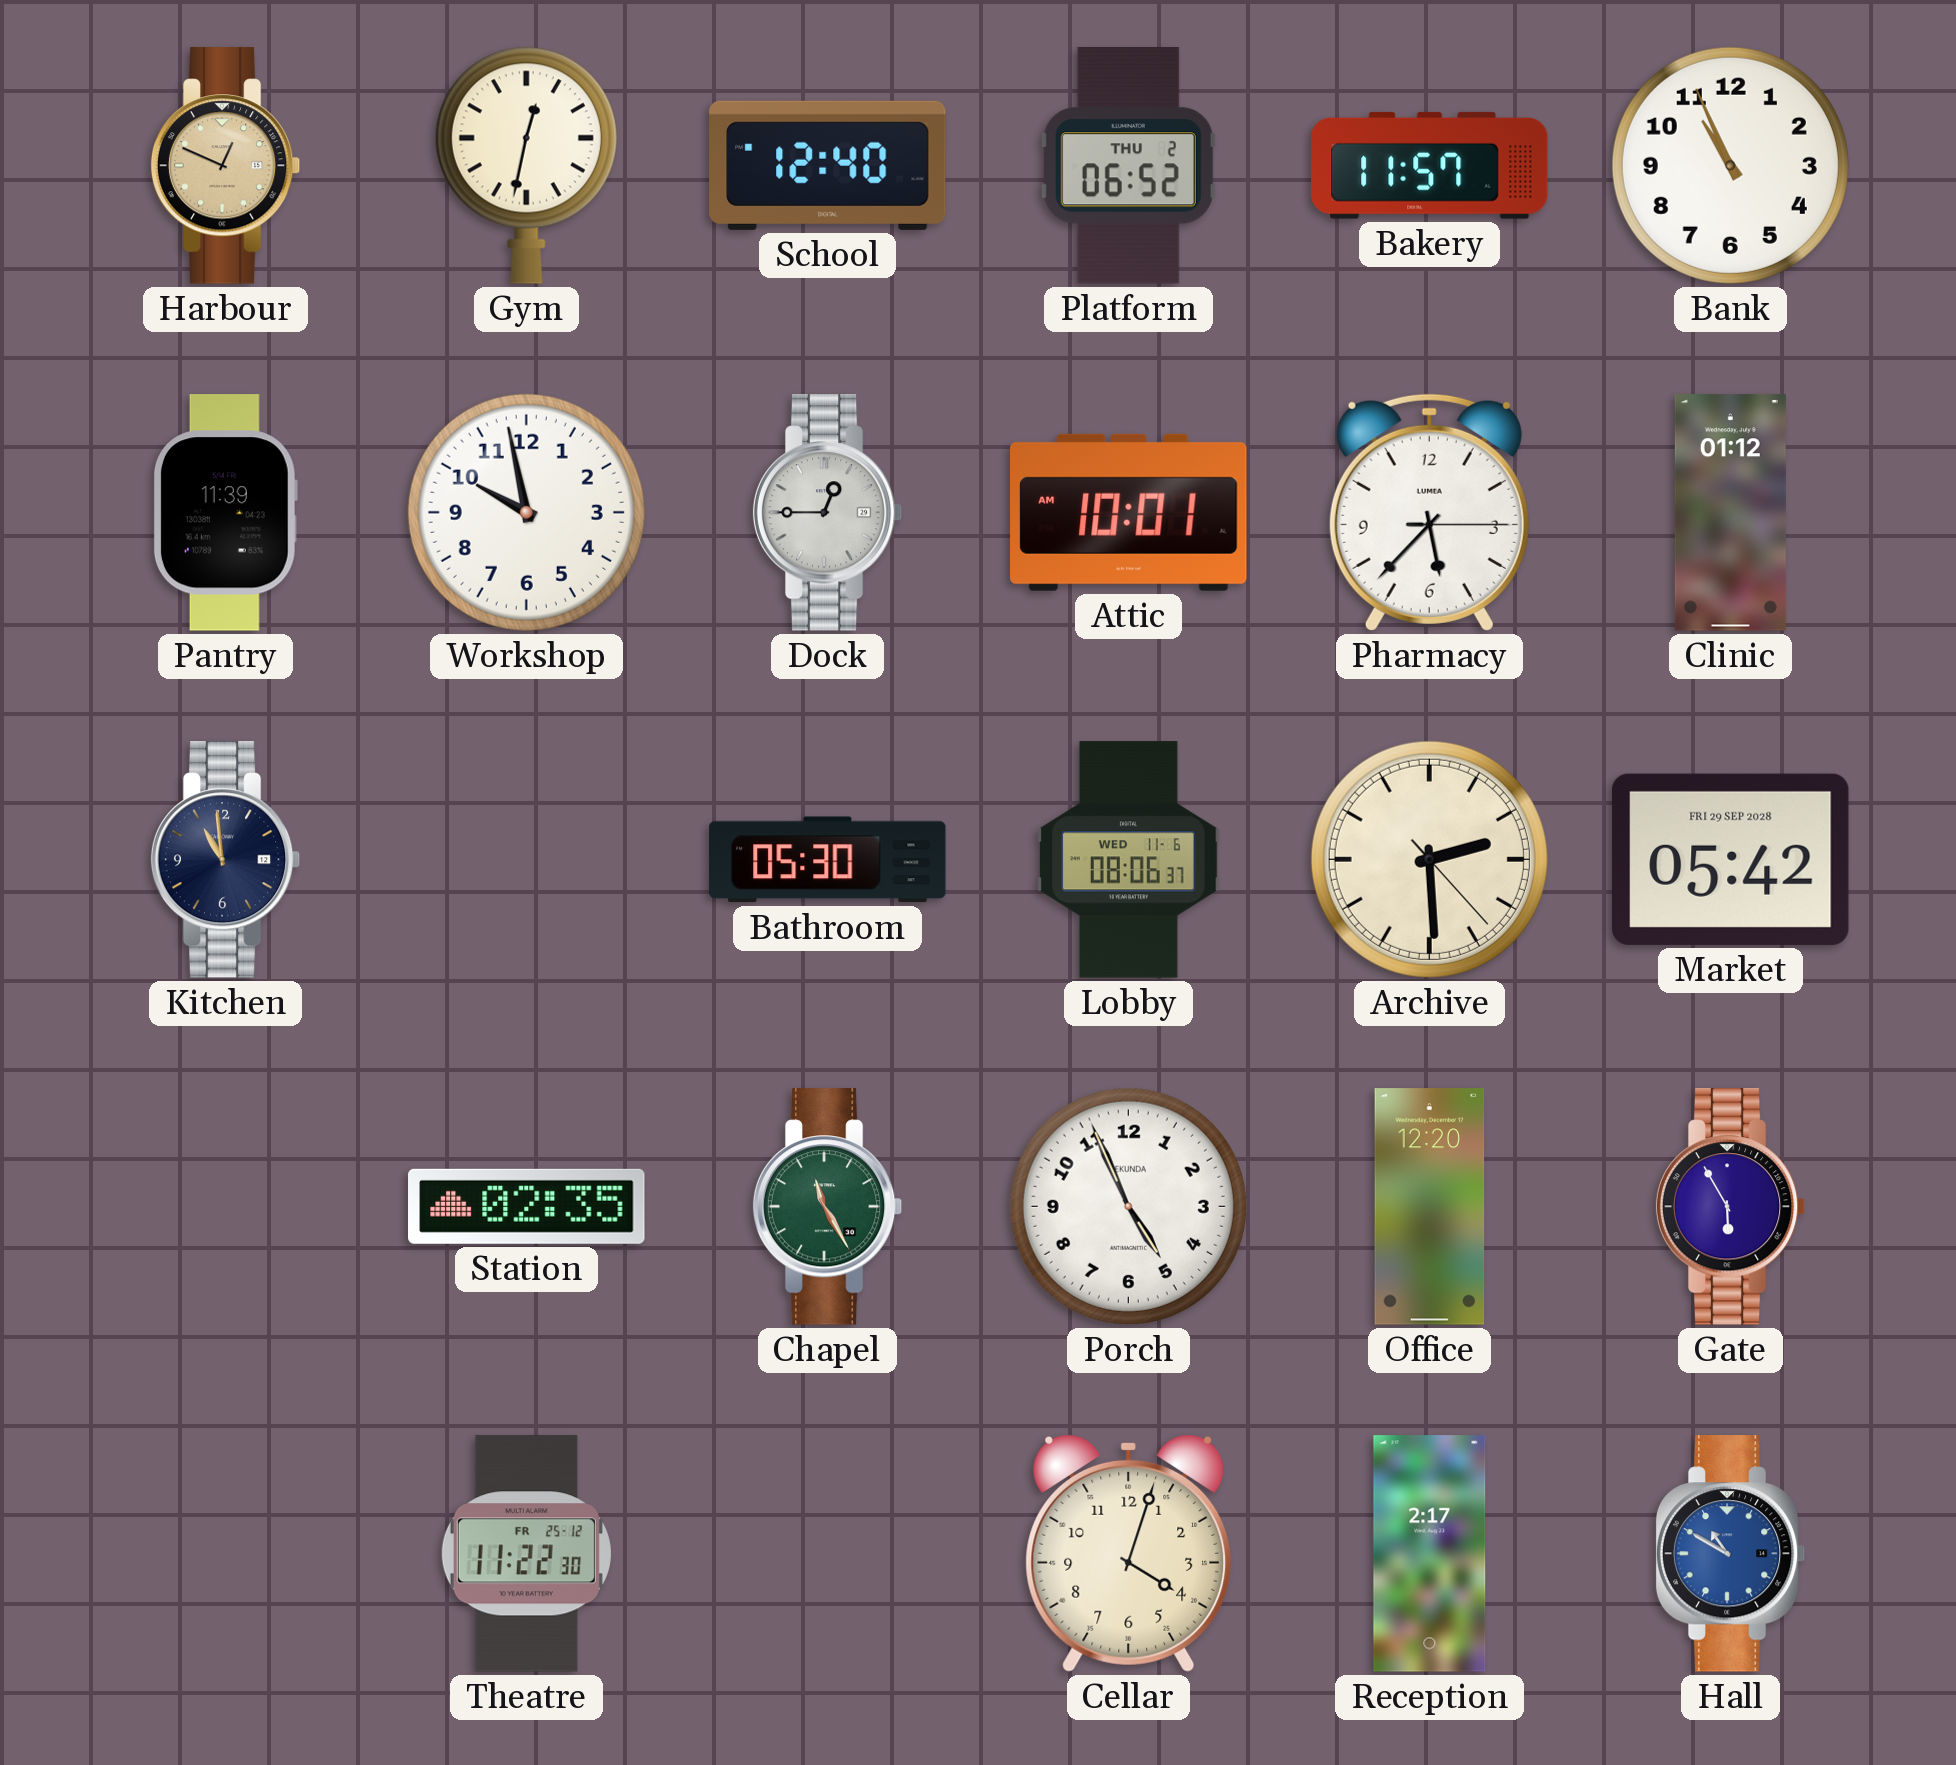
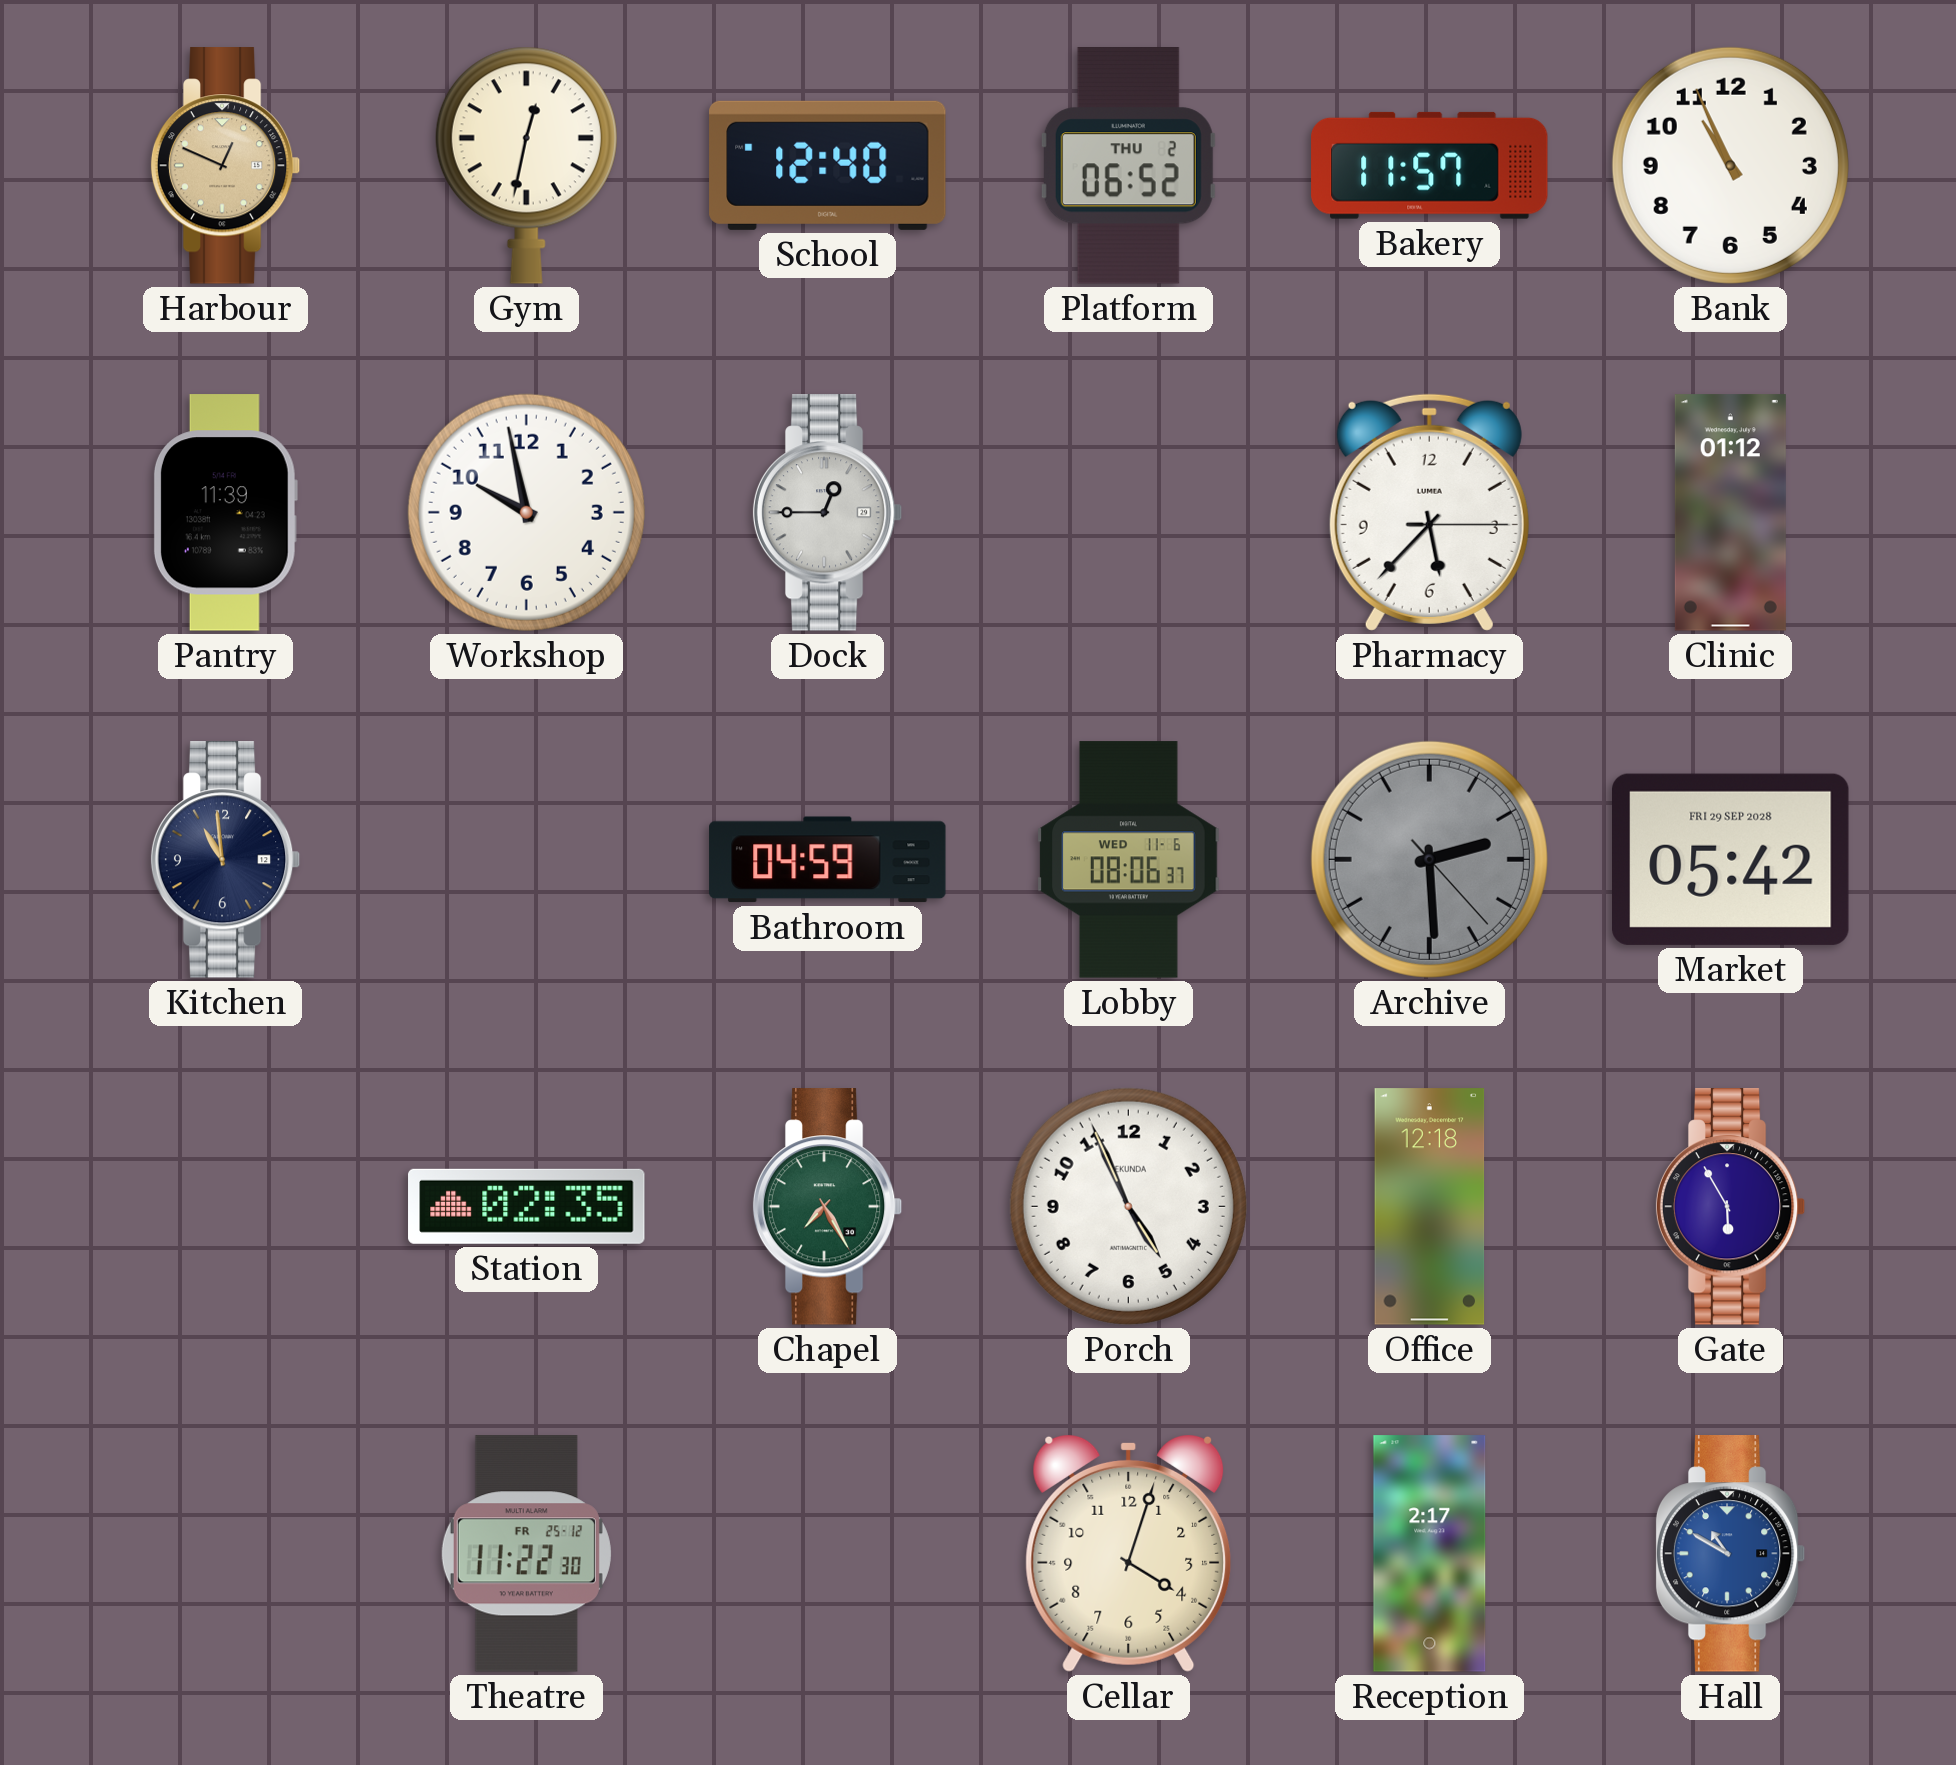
Attic: 10:01 -> none (1129, 512)
Bathroom: 05:30 -> 04:59 (828, 860)
Archive dial: cream -> grey (1429, 859)
Chapel: 11:25 -> 7:25 (828, 1207)
Office: 12:20 -> 12:18 (1430, 1207)
